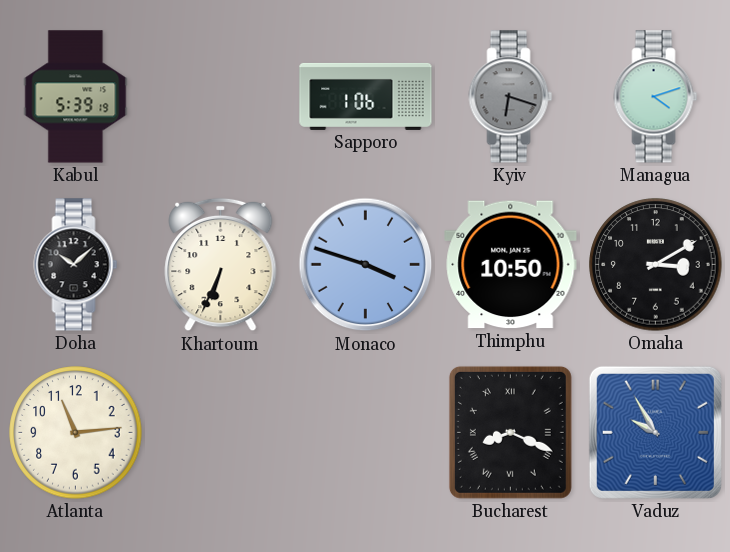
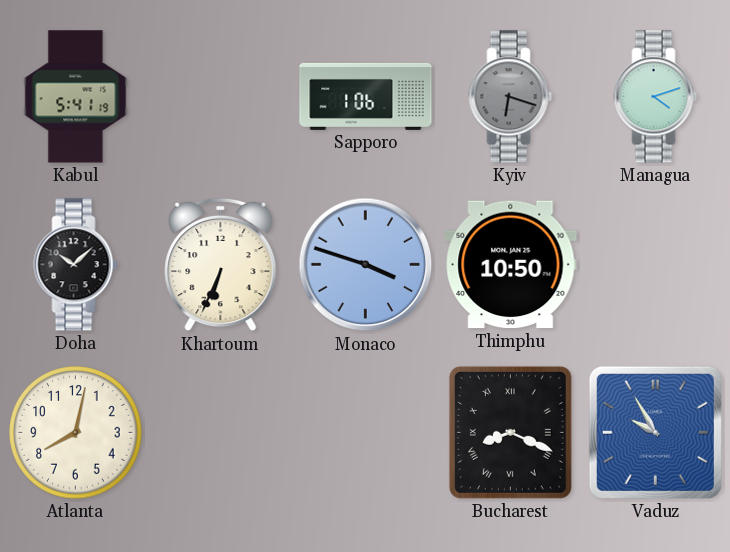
Kabul: 5:39 -> 5:41 (76, 97)
Omaha: 3:10 -> none (656, 265)
Atlanta: 11:14 -> 8:02 (76, 433)
